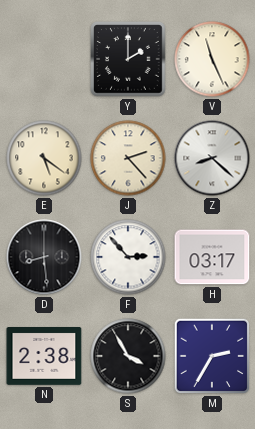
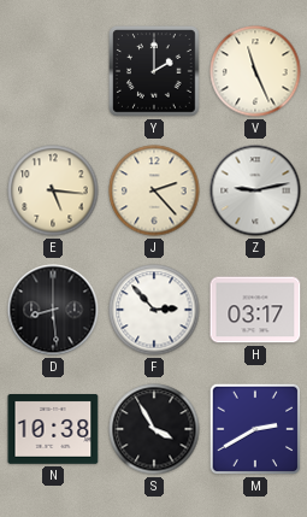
E: 5:21 -> 5:16 (53, 190)
Z: 8:22 -> 9:13 (255, 190)
N: 2:38 -> 10:38 (53, 430)
M: 2:35 -> 2:40 (255, 429)
